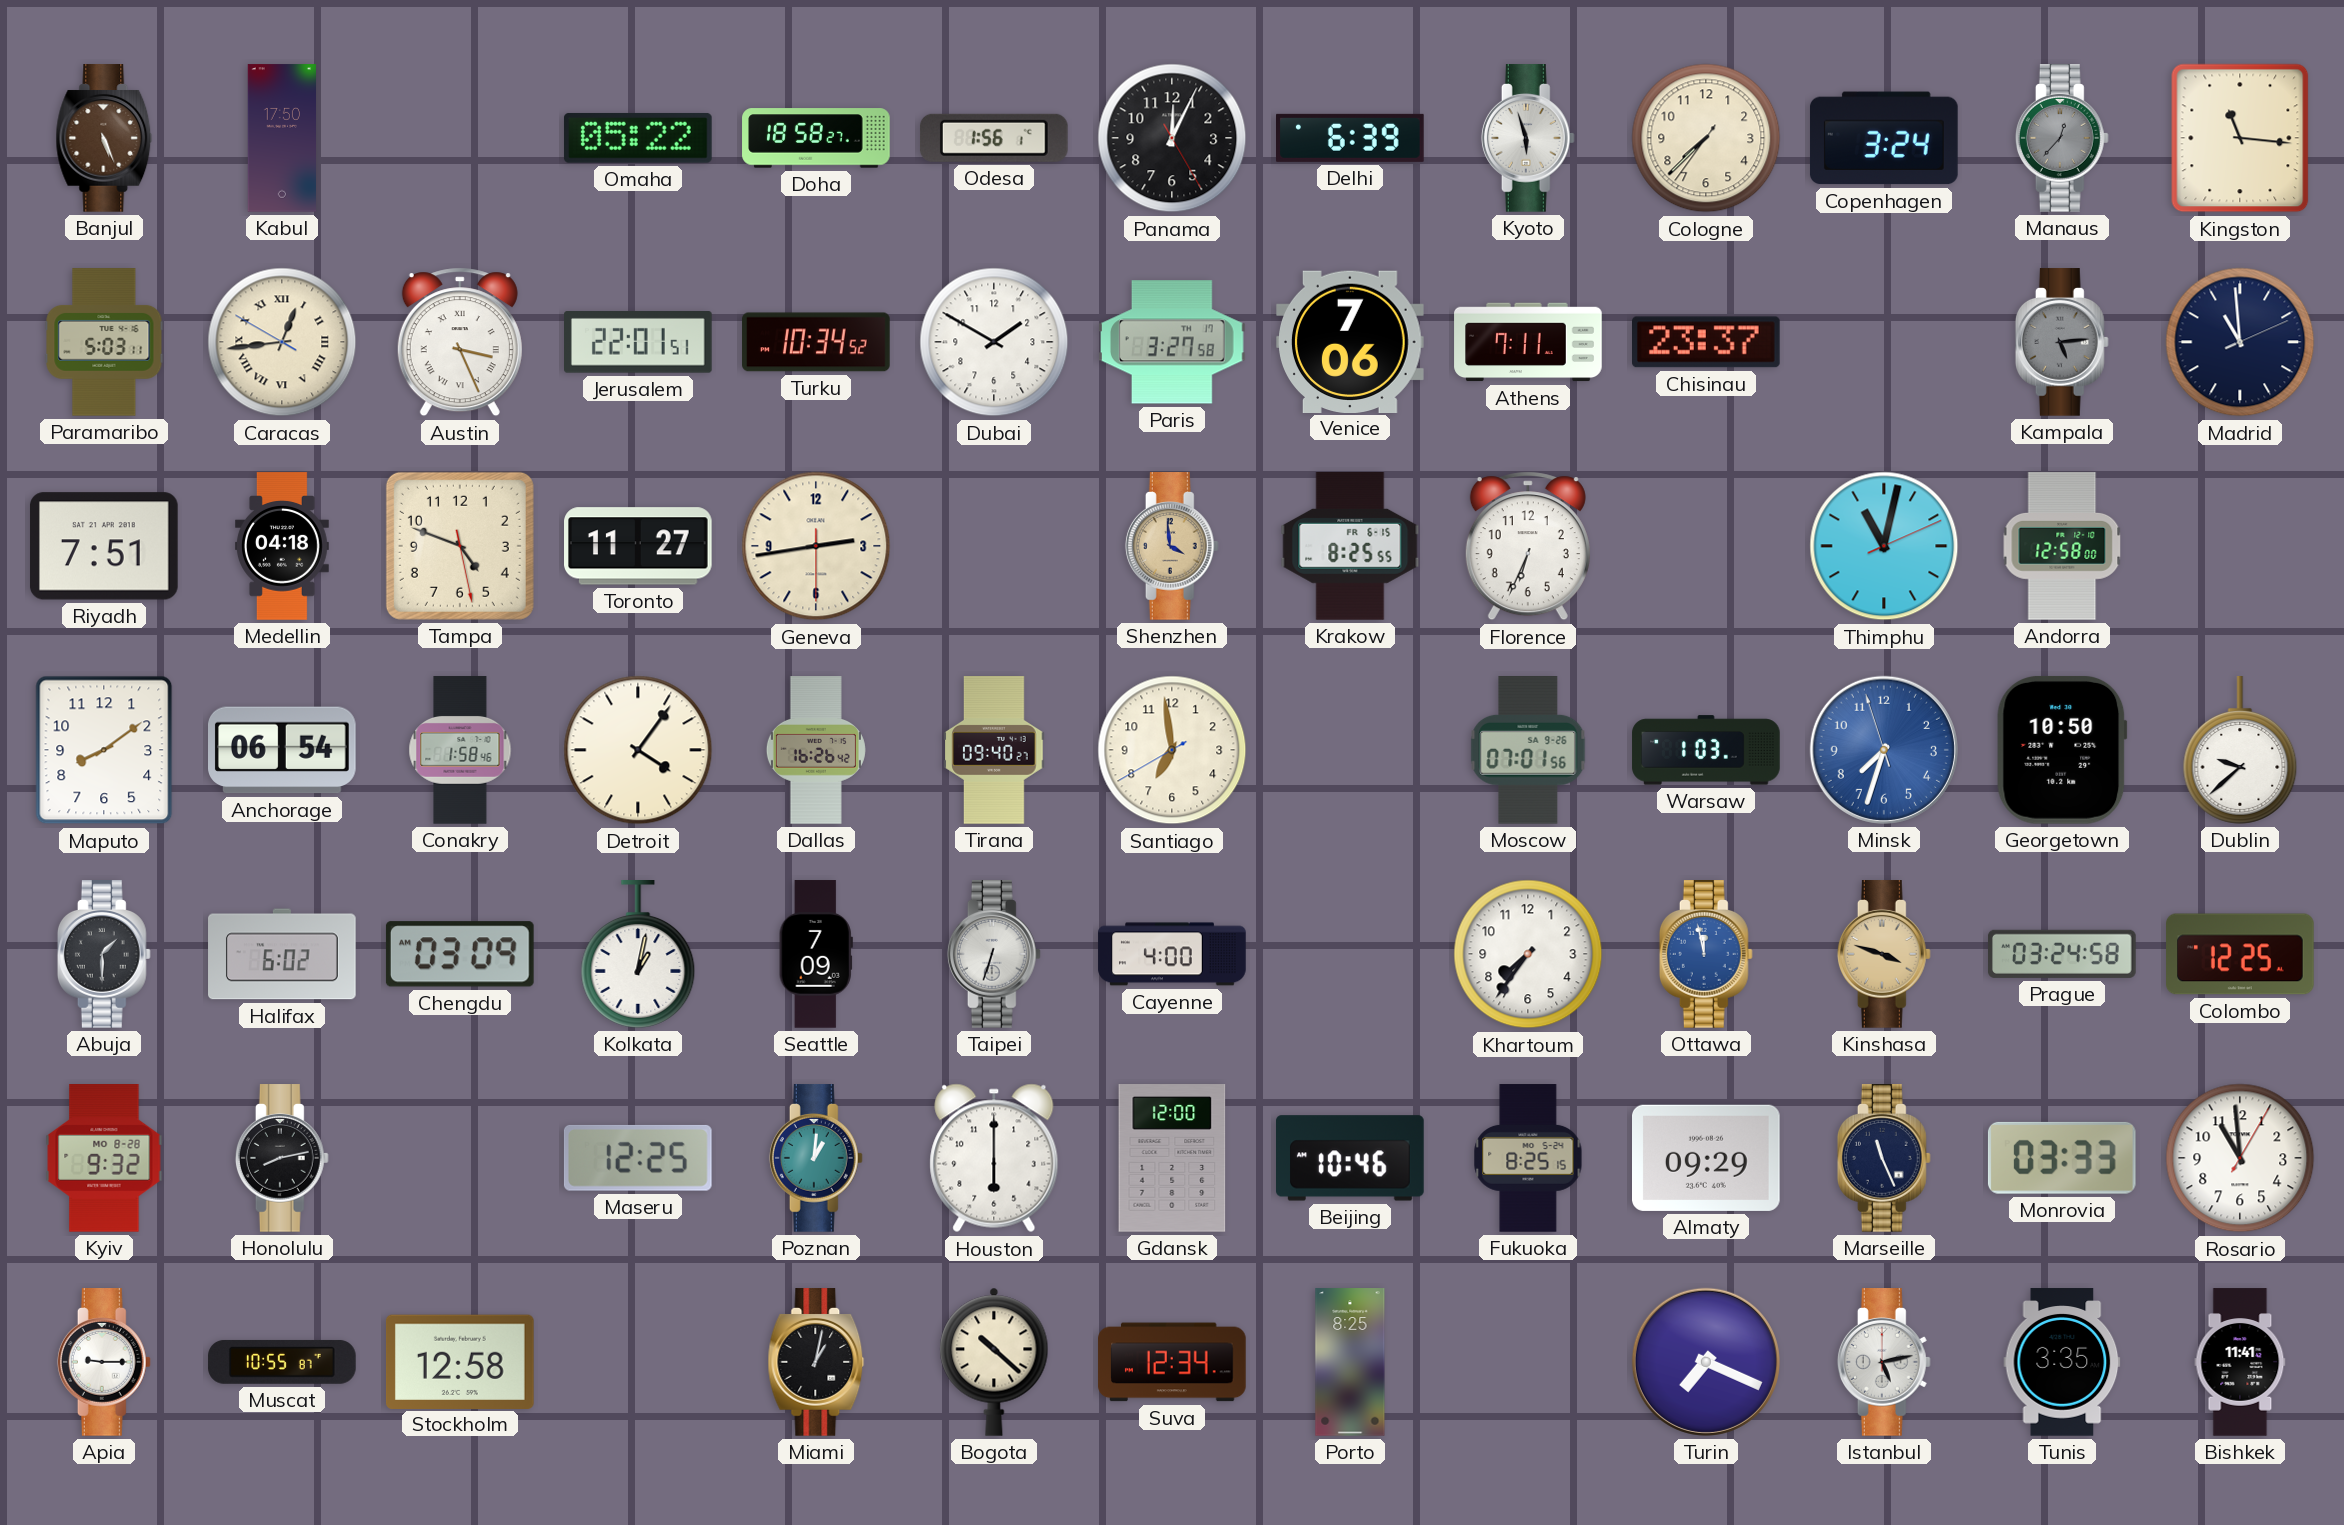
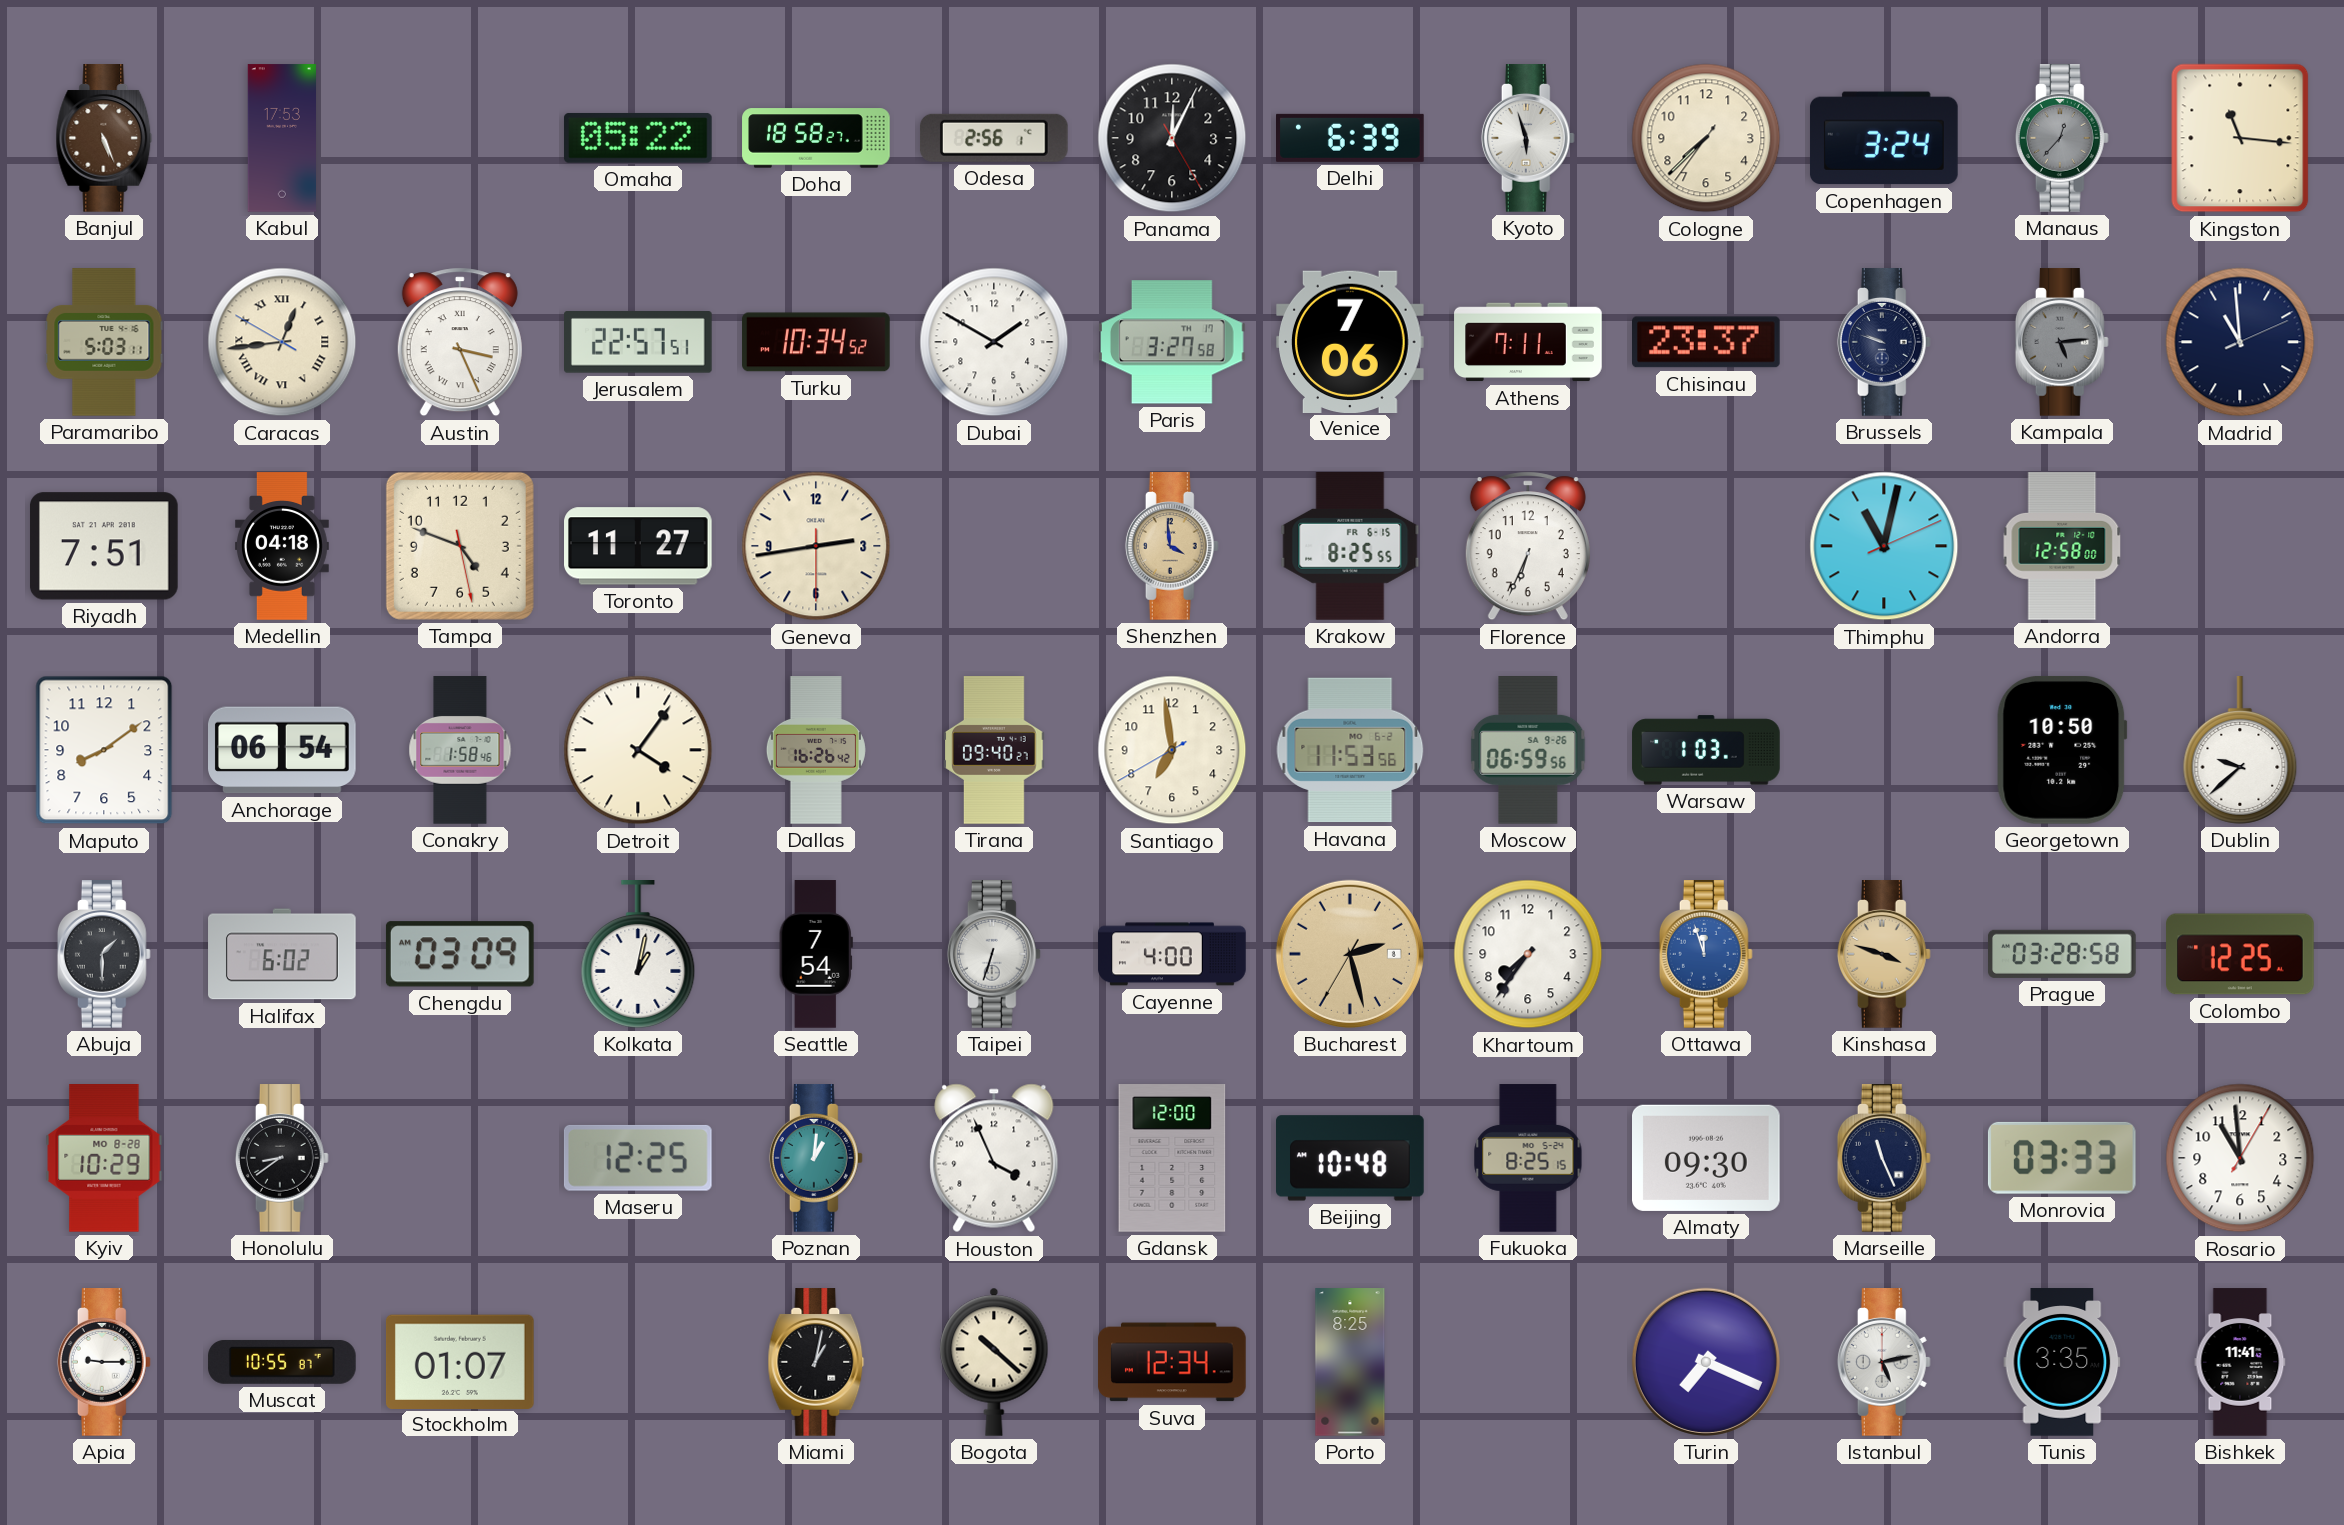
Kabul: 17:50 -> 17:53 (282, 138)
Odesa: 1:56 -> 2:56 (994, 138)
Jerusalem: 22:01 -> 22:57 (639, 343)
Brussels: none -> 9:48 (1884, 342)
Havana: none -> 11:53 (1350, 750)
Moscow: 07:01 -> 06:59 (1528, 751)
Minsk: 7:32 -> none (1884, 750)
Seattle: 7:09 -> 7:54 (816, 954)
Bucharest: none -> 2:27 (1350, 954)
Ottawa: 11:58 -> 11:57 (1706, 954)
Prague: 03:24 -> 03:28 (2063, 954)
Kyiv: 9:32 -> 10:29 (104, 1159)
Honolulu: 8:13 -> 8:39 (282, 1158)
Houston: 6:00 -> 3:56 (994, 1158)
Beijing: 10:46 -> 10:48 (1351, 1158)
Almaty: 09:29 -> 09:30 (1707, 1158)
Stockholm: 12:58 -> 01:07 (460, 1361)
